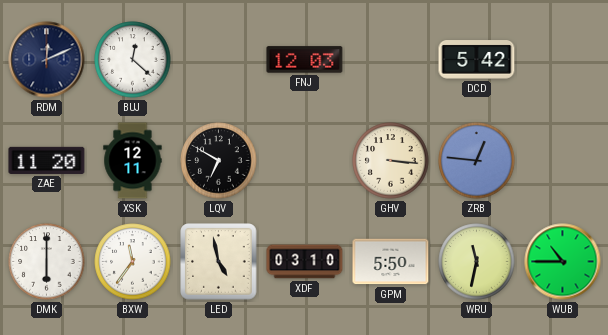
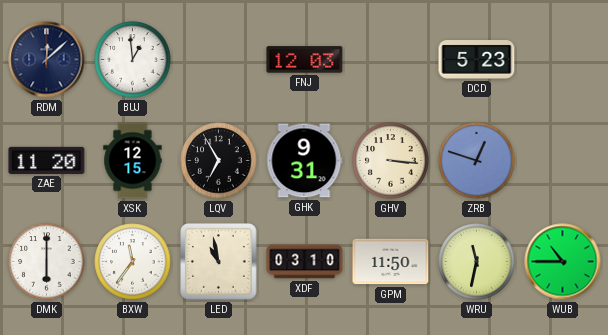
RDM: 12:11 -> 12:08 (47, 60)
BUJ: 12:22 -> 12:59 (133, 60)
DCD: 5:42 -> 5:23 (477, 60)
XSK: 12:11 -> 12:15 (133, 161)
LQV: 6:50 -> 6:55 (219, 161)
GHK: none -> 9:31 (305, 161)
ZRB: 12:46 -> 12:48 (477, 161)
LED: 4:58 -> 10:58 (219, 262)
GPM: 5:50 -> 11:50 (391, 262)
